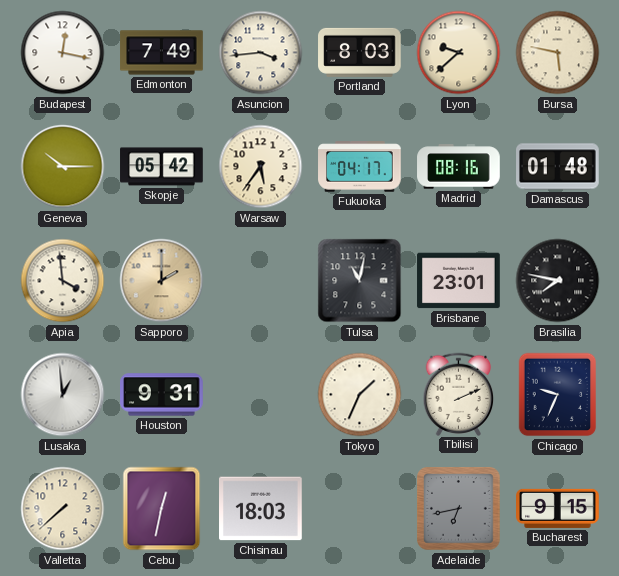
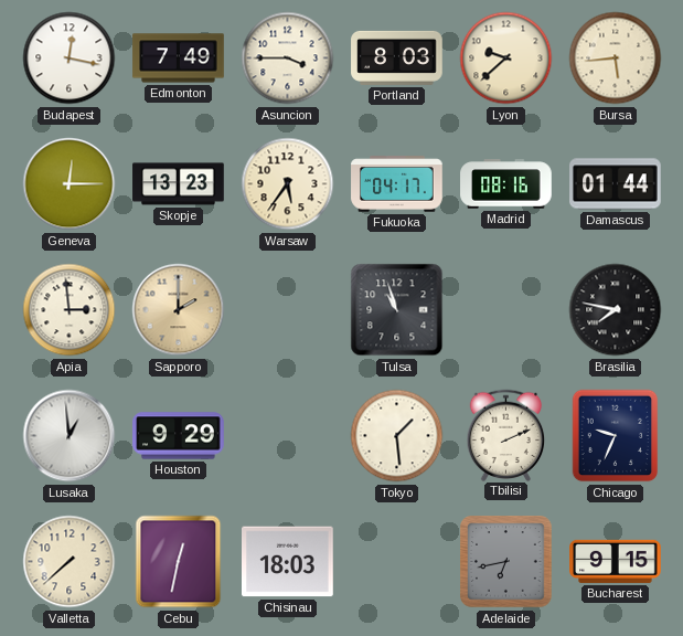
Asuncion: 3:44 -> 3:45 (288, 59)
Bursa: 5:47 -> 5:44 (616, 59)
Geneva: 10:15 -> 12:15 (70, 184)
Skopje: 05:42 -> 13:23 (179, 184)
Damascus: 01:48 -> 01:44 (616, 184)
Apia: 3:59 -> 2:59 (70, 310)
Tulsa: 11:02 -> 10:57 (397, 310)
Brisbane: 23:01 -> none (459, 281)
Houston: 9:31 -> 9:29 (179, 436)
Tokyo: 1:34 -> 1:29 (397, 436)
